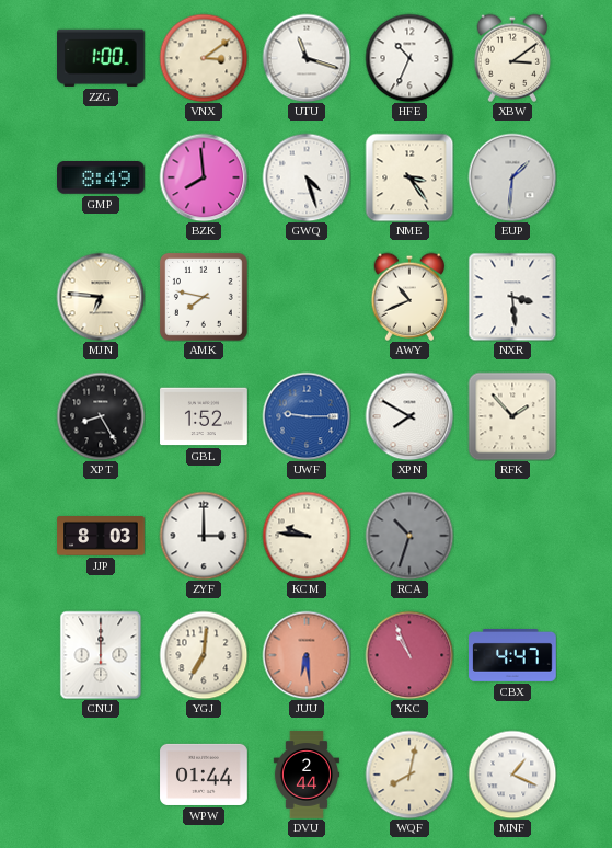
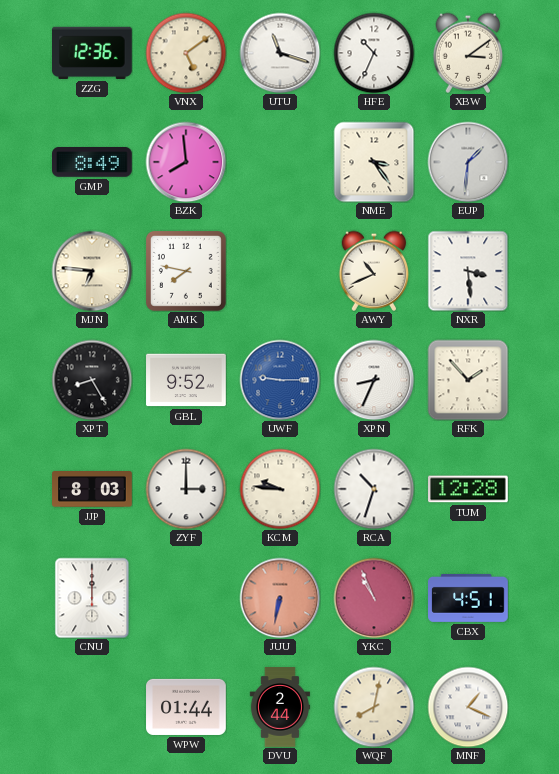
ZZG: 1:00 -> 12:36 (93, 53)
VNX: 3:09 -> 5:09 (186, 53)
GWQ: 4:27 -> none (307, 177)
GBL: 1:52 -> 9:52 (186, 380)
XPN: 7:50 -> 8:34 (374, 380)
RCA dial: grey -> white (374, 489)
TUM: none -> 12:28 (468, 489)
YGJ: 7:01 -> none (204, 655)
JUU: 6:29 -> 6:32 (280, 598)
CBX: 4:47 -> 4:51 (468, 598)
